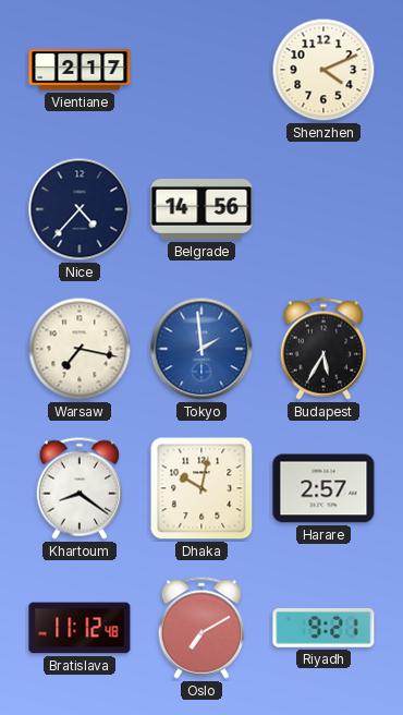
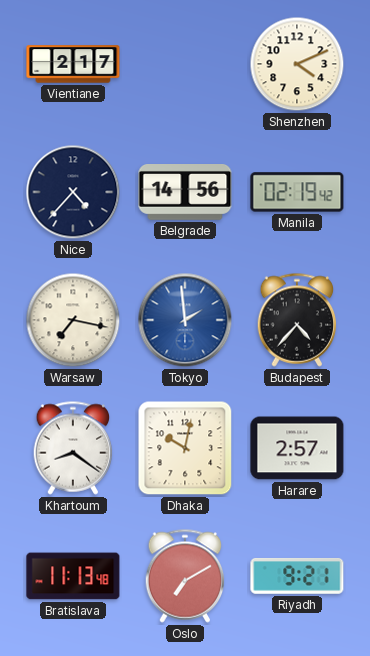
Manila: none -> 02:19 (297, 192)
Budapest: 5:35 -> 4:37 (297, 320)
Bratislava: 11:12 -> 11:13 (73, 576)
